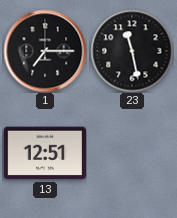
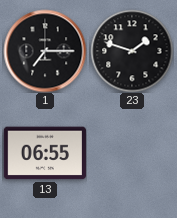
23: 11:28 -> 1:48 (132, 51)
13: 12:51 -> 06:55 (45, 153)
